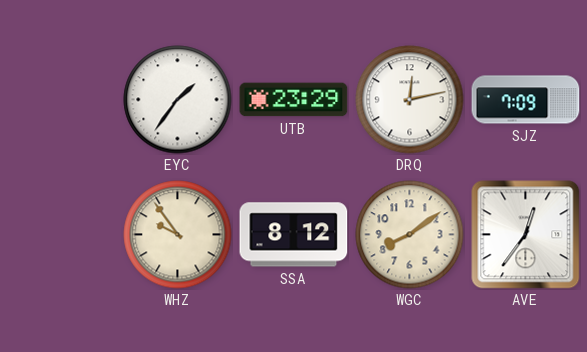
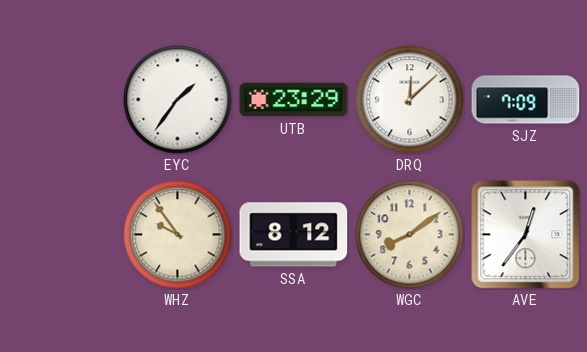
DRQ: 12:13 -> 12:08 (410, 100)
